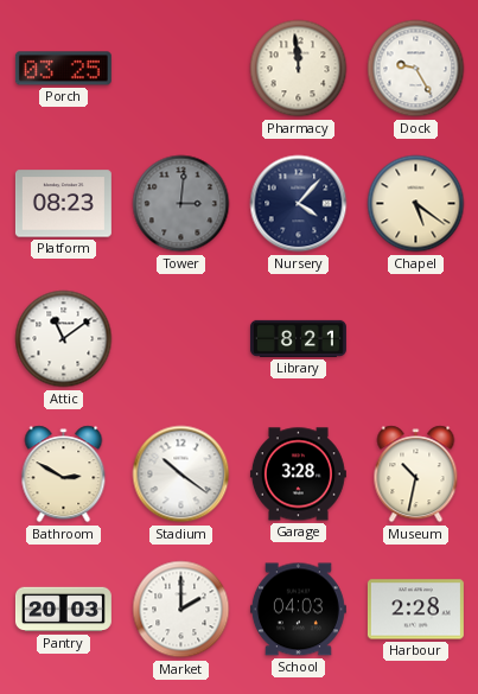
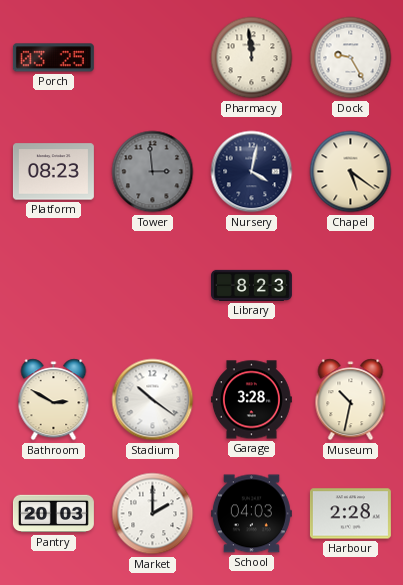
Tower: 3:01 -> 2:59 (153, 172)
Nursery: 4:07 -> 4:02 (252, 172)
Attic: 11:09 -> none (64, 339)
Library: 8:21 -> 8:23 (251, 285)
